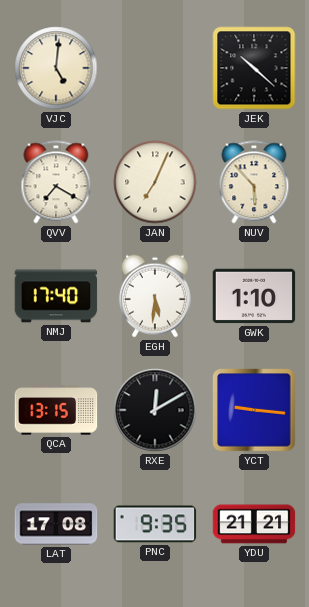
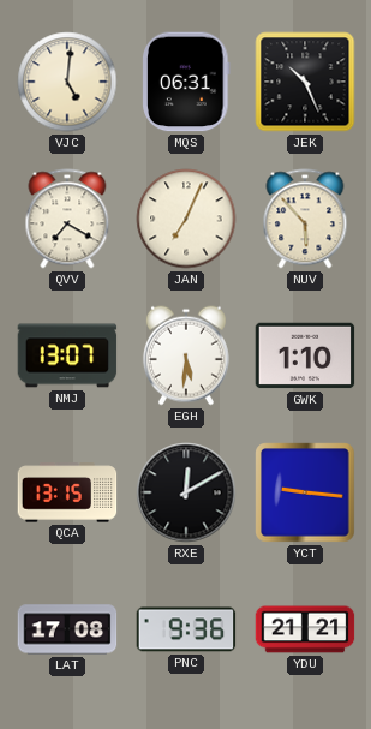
MQS: none -> 06:31 (186, 82)
JEK: 10:22 -> 10:26 (305, 82)
NMJ: 17:40 -> 13:07 (67, 355)
PNC: 9:35 -> 9:36 (186, 629)
